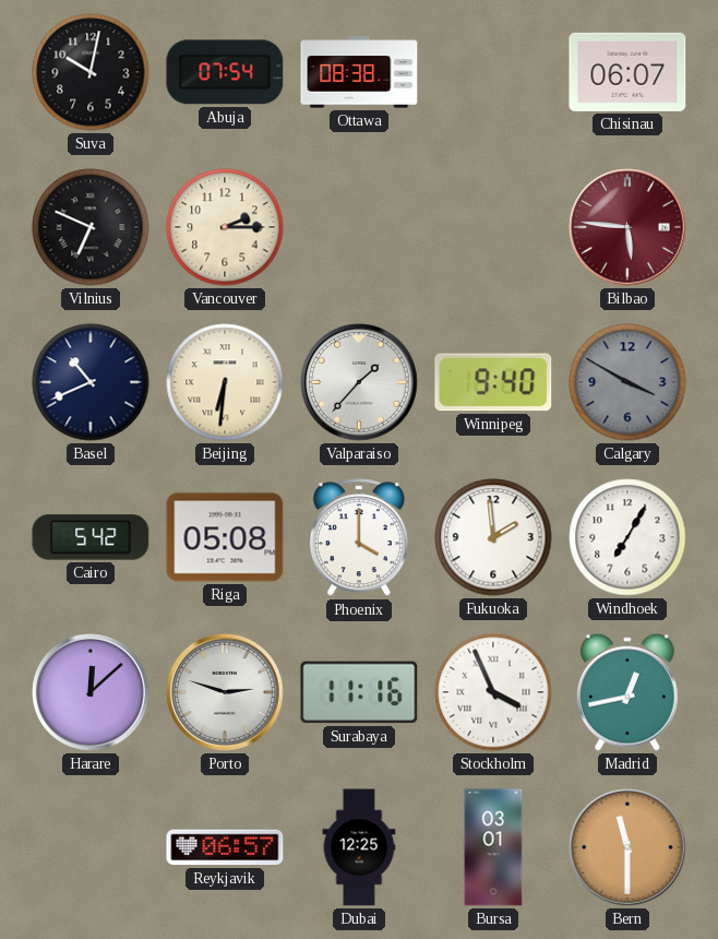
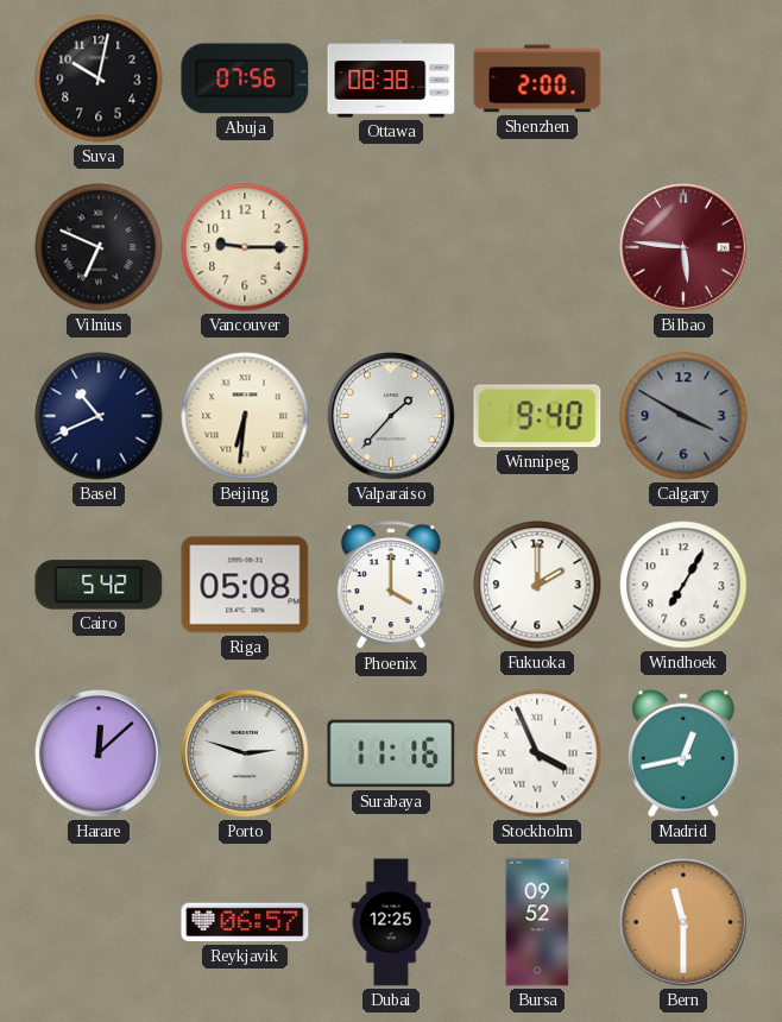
Abuja: 07:54 -> 07:56 (245, 78)
Shenzhen: none -> 2:00 (537, 78)
Chisinau: 06:07 -> none (627, 72)
Vancouver: 2:15 -> 9:15 (245, 247)
Fukuoka: 1:59 -> 2:00 (537, 585)
Bursa: 03:01 -> 09:52 (537, 922)
